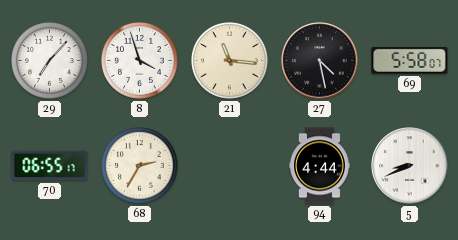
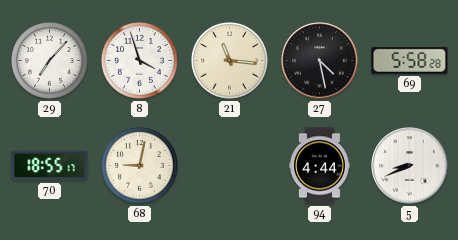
69: 5:58:07 -> 5:58:28 (410, 60)
70: 06:55 -> 18:55 (50, 166)
68: 2:35 -> 9:02 (140, 166)
